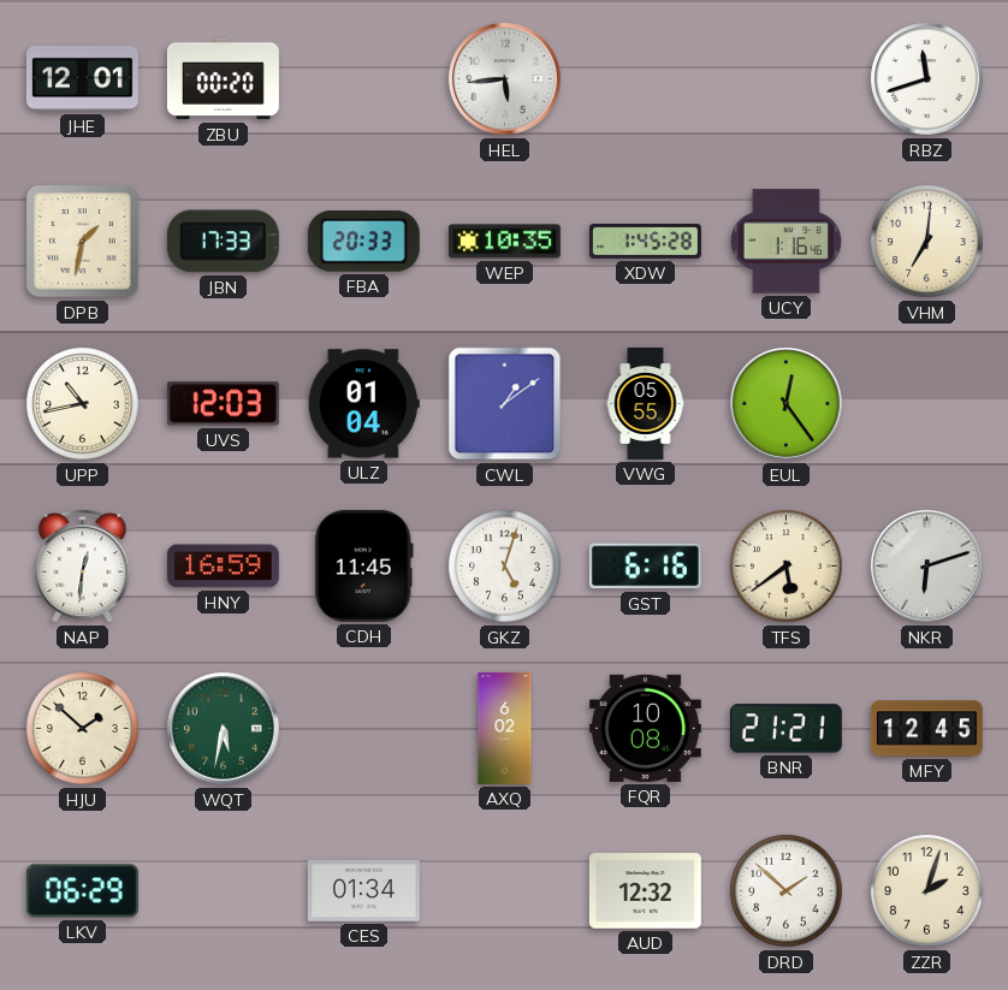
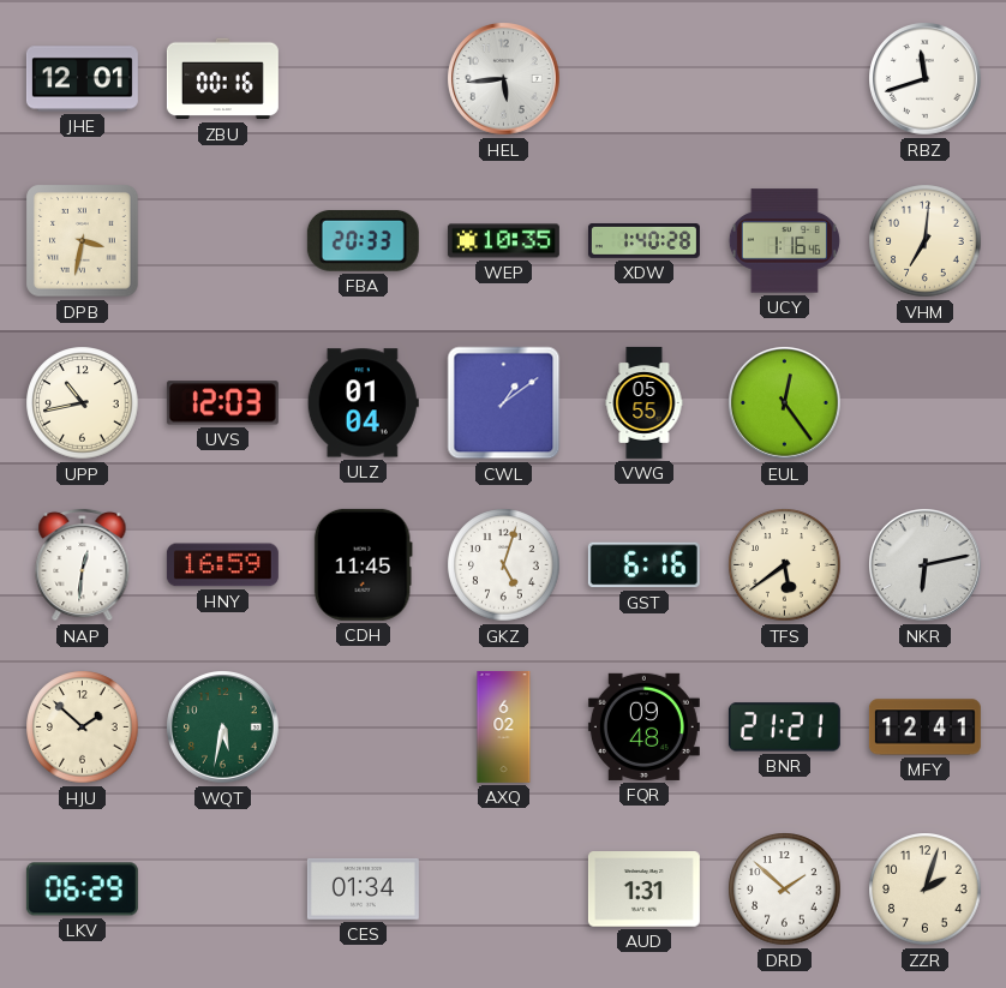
ZBU: 00:20 -> 00:16 (222, 79)
DPB: 1:32 -> 3:32 (83, 241)
JBN: 17:33 -> none (223, 242)
XDW: 1:45 -> 1:40 (643, 241)
NKR: 6:12 -> 6:13 (926, 565)
FQR: 10:08 -> 09:48 (643, 726)
MFY: 12:45 -> 12:41 (924, 727)
AUD: 12:32 -> 1:31 (643, 890)
